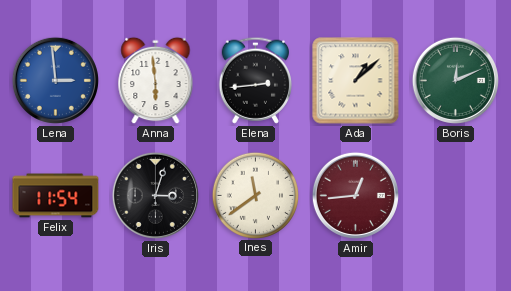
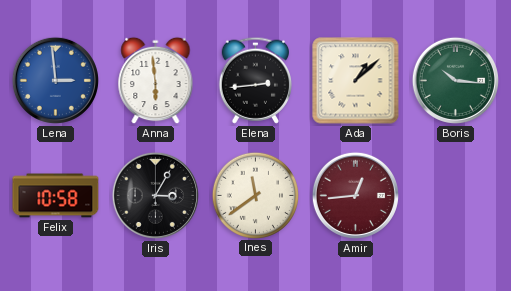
Boris: 12:11 -> 10:16 (455, 80)
Felix: 11:54 -> 10:58 (56, 196)
Iris: 3:03 -> 3:05 (155, 195)
